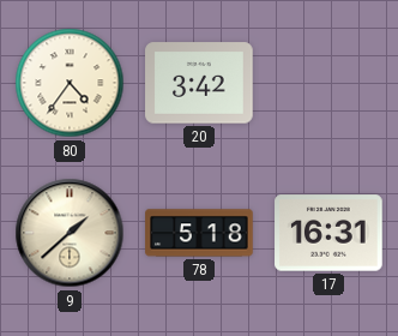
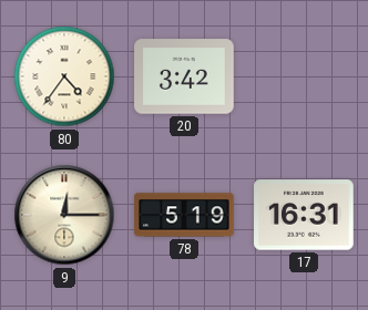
9: 1:38 -> 12:15 (64, 215)
78: 5:18 -> 5:19 (184, 215)
